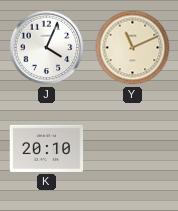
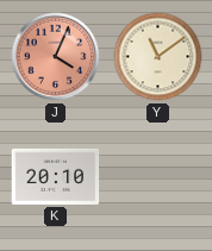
J dial: white -> salmon (56, 57)
Y: 11:11 -> 11:09 (158, 57)
